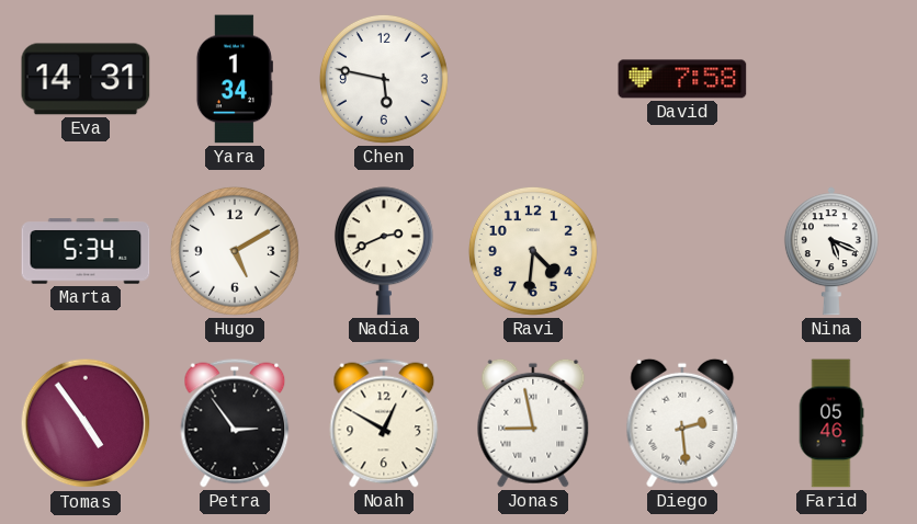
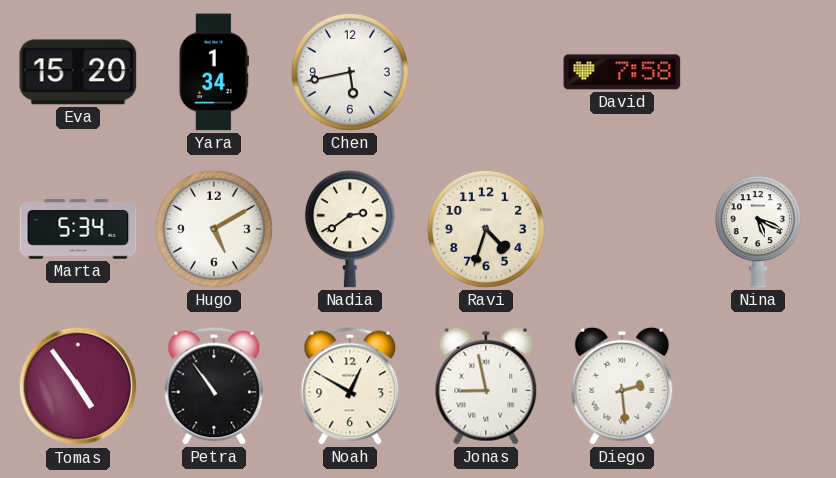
Eva: 14:31 -> 15:20 (78, 72)
Chen: 5:47 -> 5:43 (350, 72)
Nadia: 2:41 -> 2:39 (350, 229)
Ravi: 4:31 -> 4:33 (486, 229)
Petra: 2:54 -> 10:54 (214, 386)
Farid: 05:46 -> none (831, 423)
